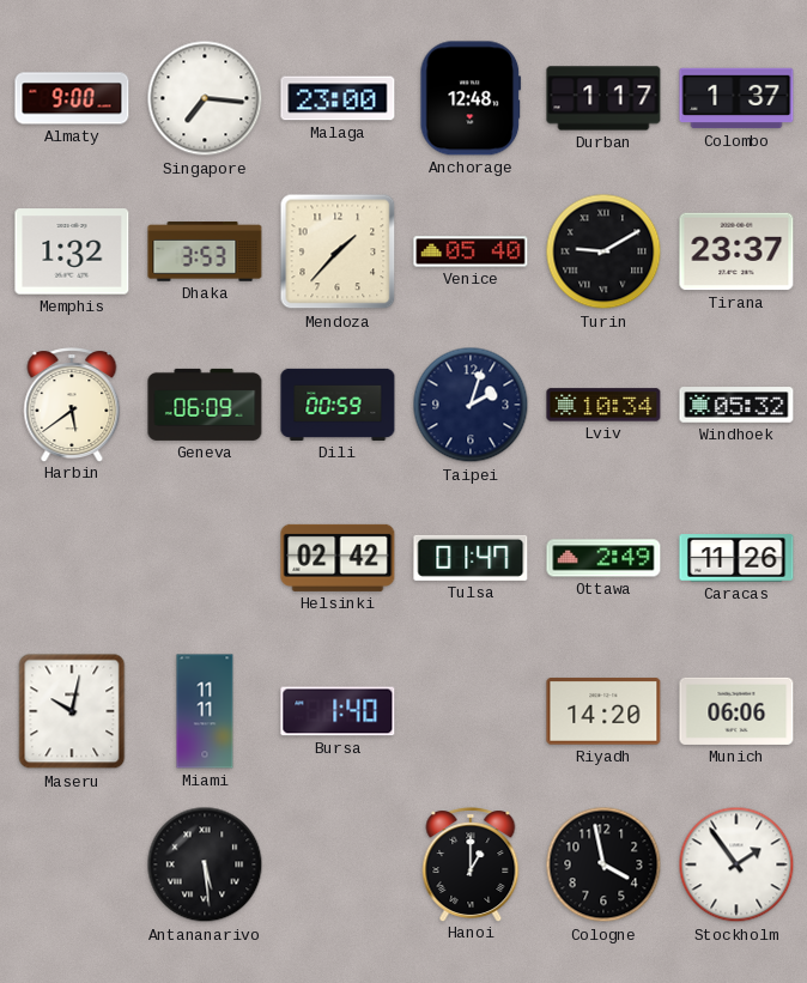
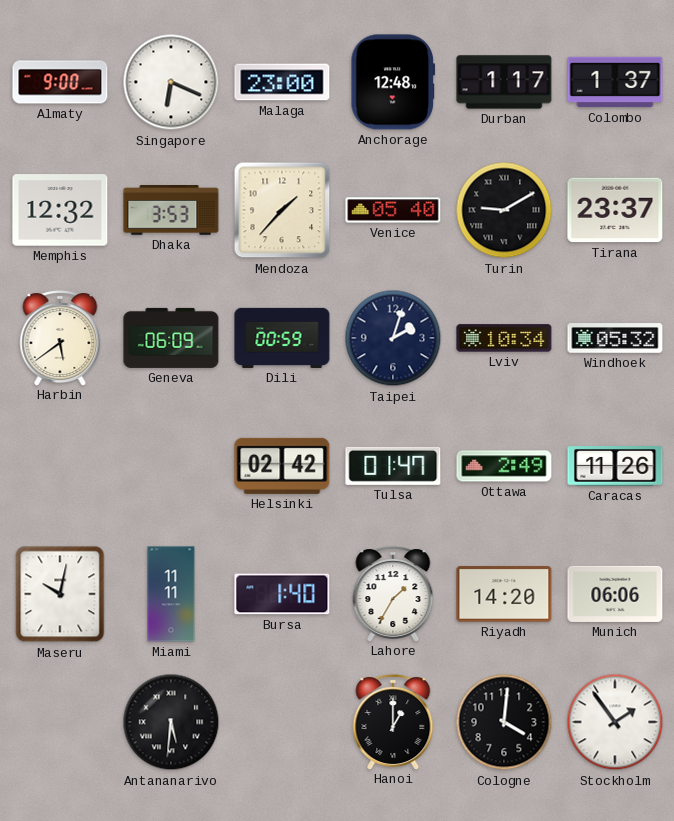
Singapore: 7:16 -> 6:19 (171, 82)
Memphis: 1:32 -> 12:32 (60, 210)
Lahore: none -> 1:35 (393, 594)
Antananarivo: 5:29 -> 5:31 (171, 722)
Cologne: 3:58 -> 4:01 (504, 722)
